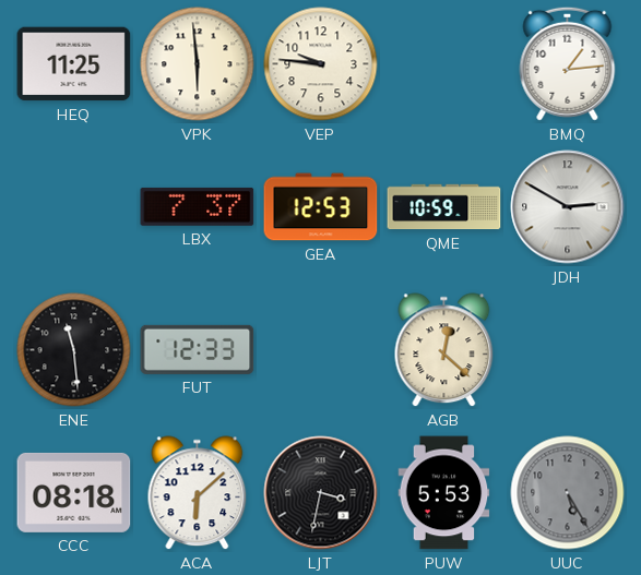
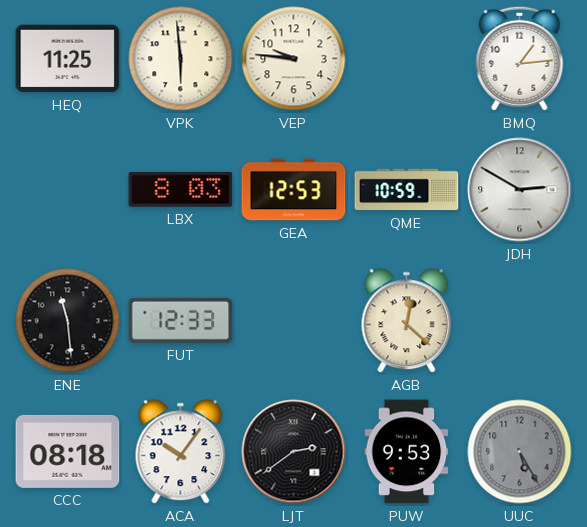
LBX: 7:37 -> 8:03 (181, 189)
ACA: 6:08 -> 10:06 (181, 452)
LJT: 3:32 -> 2:39 (294, 452)
PUW: 5:53 -> 9:53 (407, 452)
